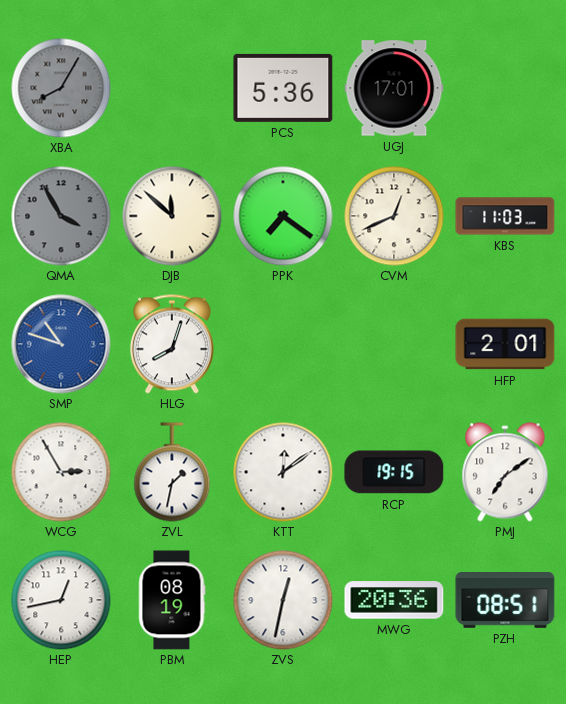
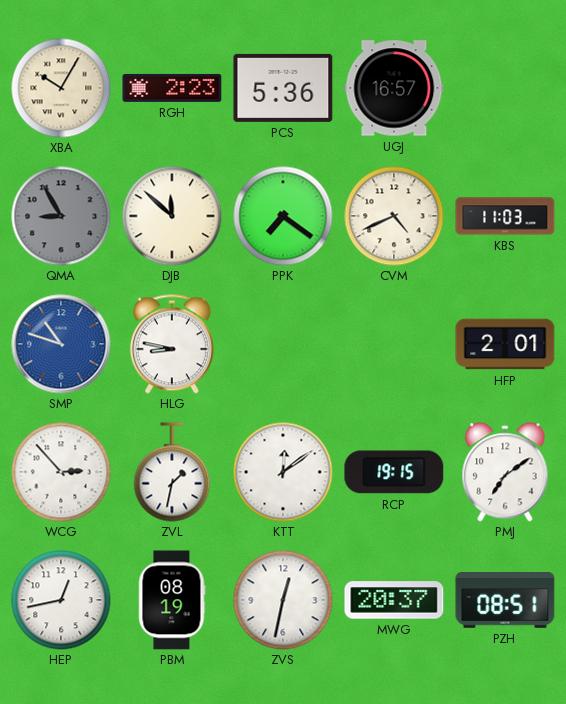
XBA: 8:05 -> 10:05 (61, 88)
XBA dial: grey -> cream (61, 88)
RGH: none -> 2:23 (172, 88)
UGJ: 17:01 -> 16:57 (394, 88)
QMA: 3:55 -> 8:55 (61, 216)
CVM: 12:41 -> 4:41 (394, 216)
HLG: 8:03 -> 8:47 (172, 344)
WCG: 2:55 -> 2:53 (61, 472)
MWG: 20:36 -> 20:37 (394, 600)
